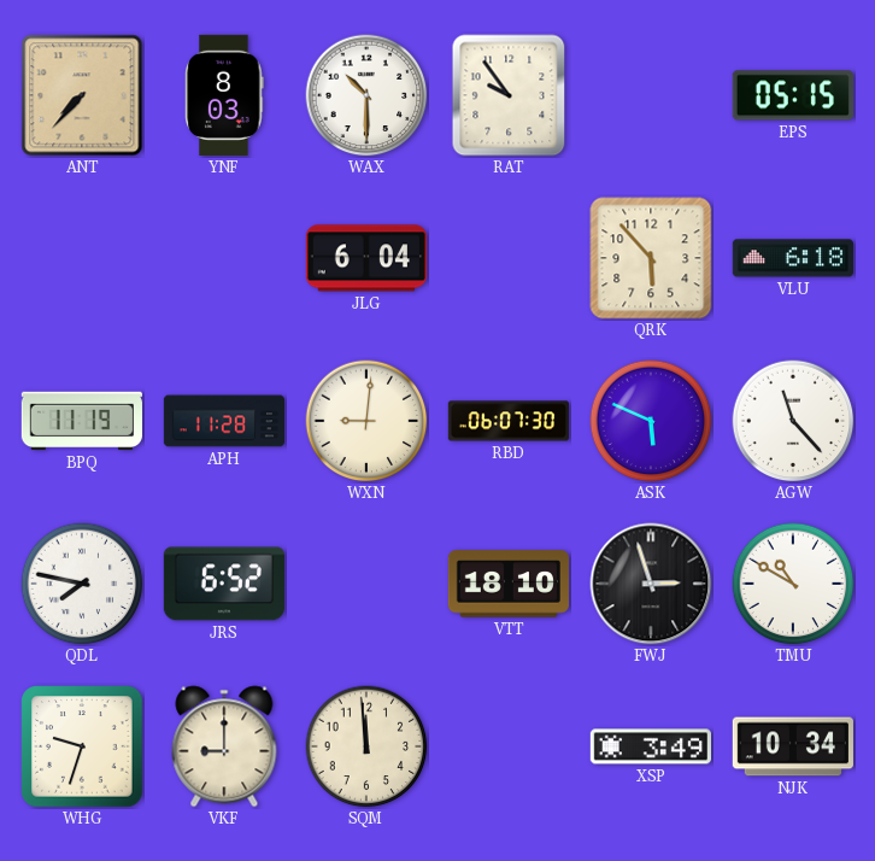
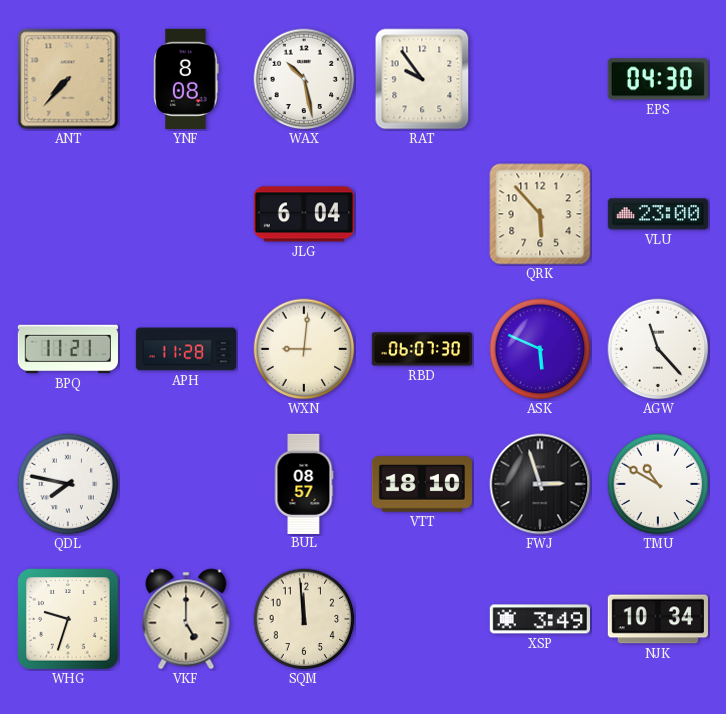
YNF: 8:03 -> 8:08 (186, 79)
WAX: 10:30 -> 10:28 (304, 79)
EPS: 05:15 -> 04:30 (658, 79)
VLU: 6:18 -> 23:00 (658, 214)
BPQ: 11:19 -> 11:21 (67, 349)
JRS: 6:52 -> none (224, 584)
BUL: none -> 08:57 (304, 483)
VKF: 9:00 -> 5:00 (186, 619)
